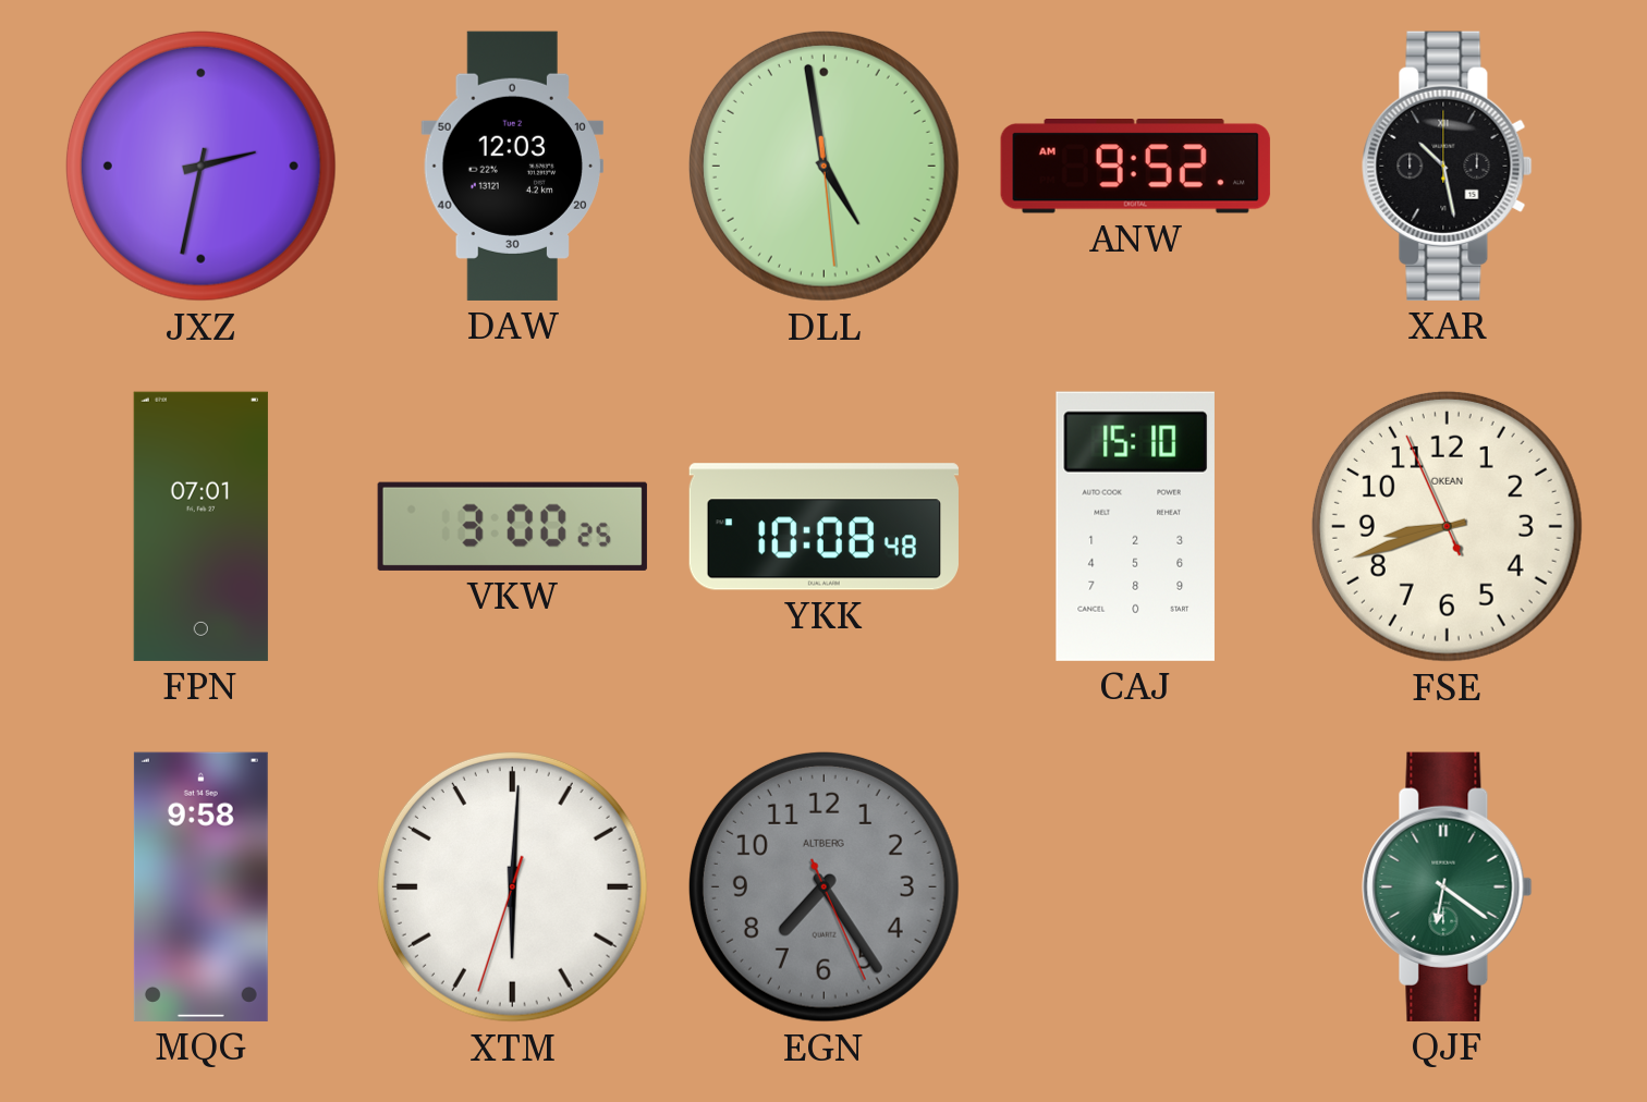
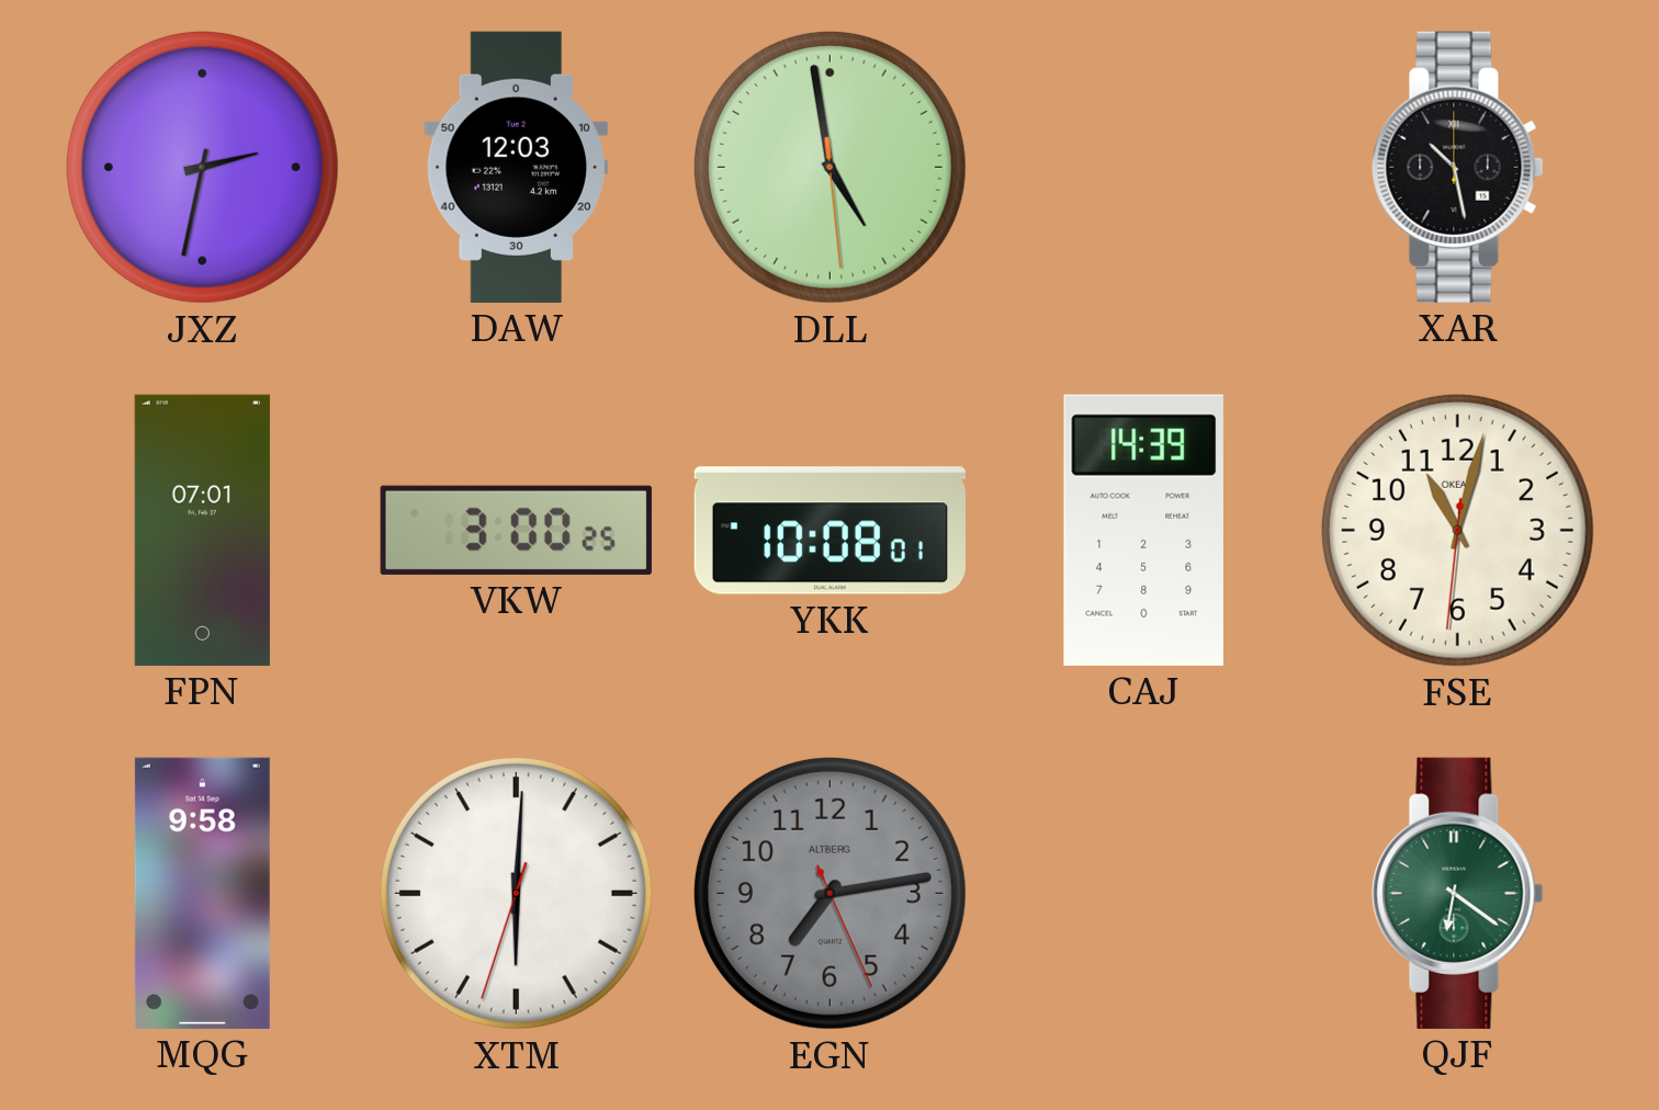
ANW: 9:52 -> none (1135, 166)
YKK: 10:08:48 -> 10:08:01 (830, 531)
CAJ: 15:10 -> 14:39 (1143, 530)
FSE: 8:41 -> 11:02 (1457, 530)
EGN: 7:24 -> 7:13 (830, 893)
